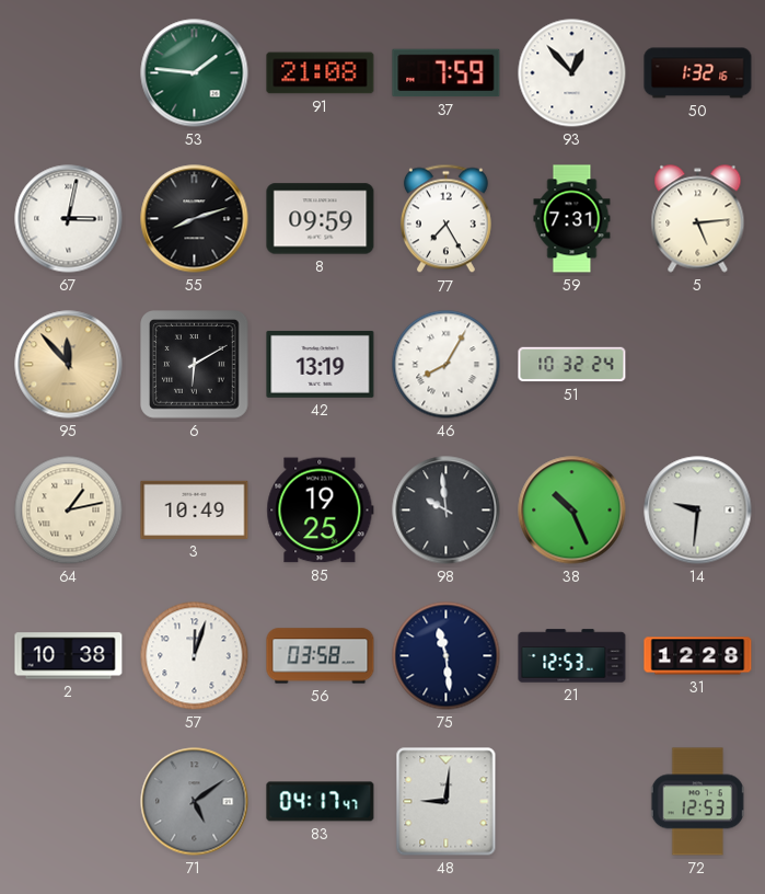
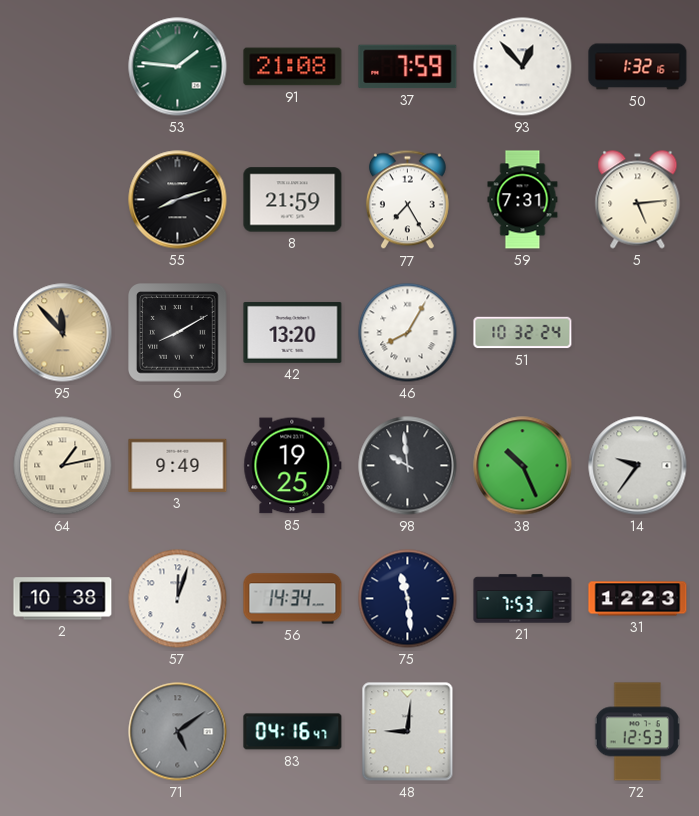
67: 3:02 -> none (69, 219)
8: 09:59 -> 21:59 (293, 200)
6: 6:10 -> 8:10 (178, 333)
42: 13:19 -> 13:20 (293, 332)
3: 10:49 -> 9:49 (178, 465)
14: 9:31 -> 9:36 (638, 466)
56: 03:58 -> 14:34 (293, 599)
21: 12:53 -> 7:53 (523, 599)
31: 12:28 -> 12:23 (638, 599)
83: 04:17 -> 04:16 (293, 732)
